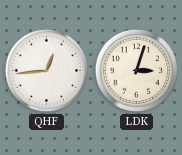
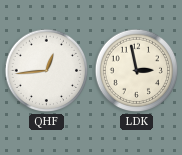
LDK: 3:03 -> 2:58 (137, 71)
